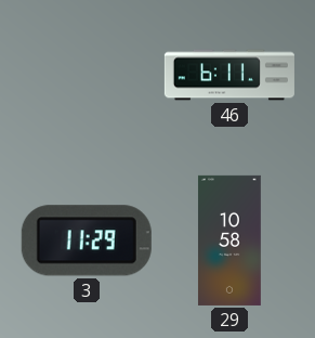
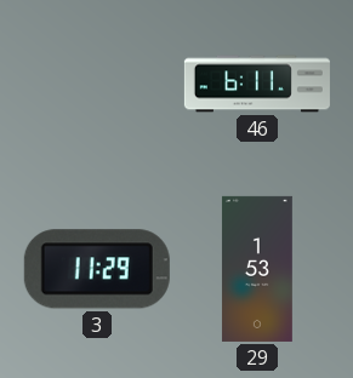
29: 10:58 -> 1:53 (257, 269)
